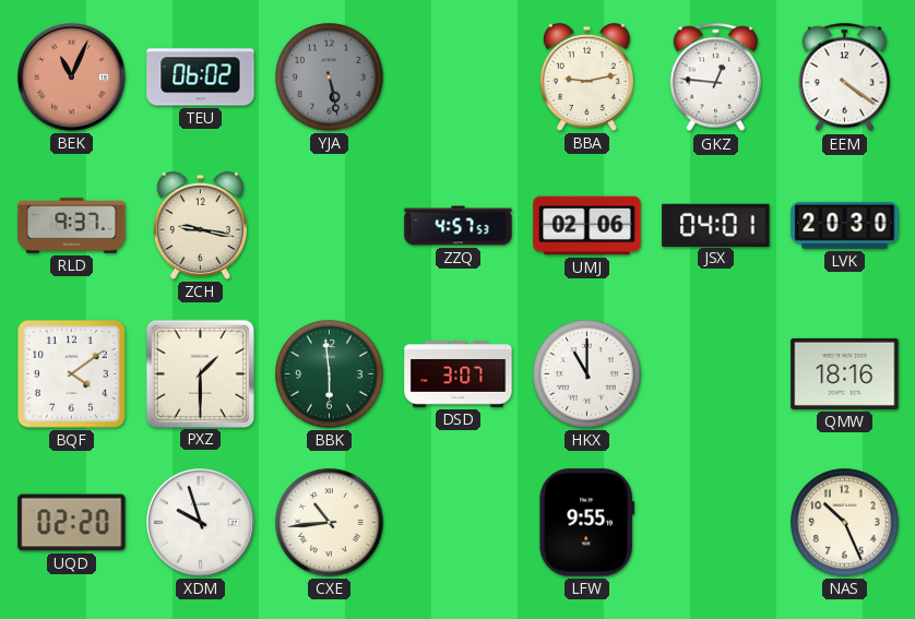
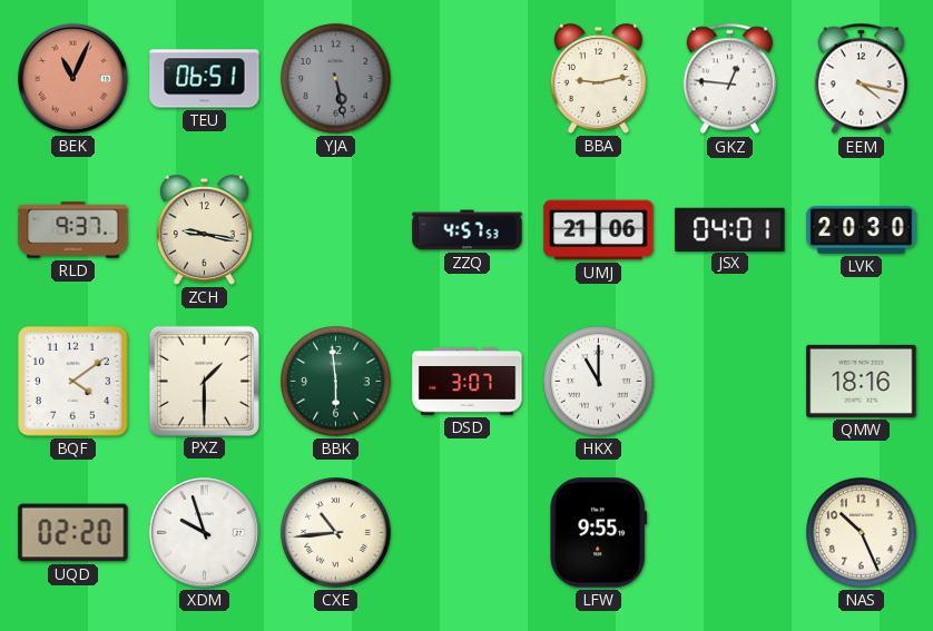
TEU: 06:02 -> 06:51 (205, 79)
EEM: 4:21 -> 4:17 (862, 79)
UMJ: 02:06 -> 21:06 (599, 230)
